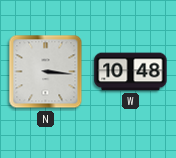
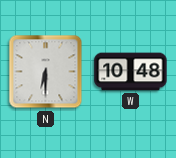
N: 3:16 -> 6:30 (46, 72)
